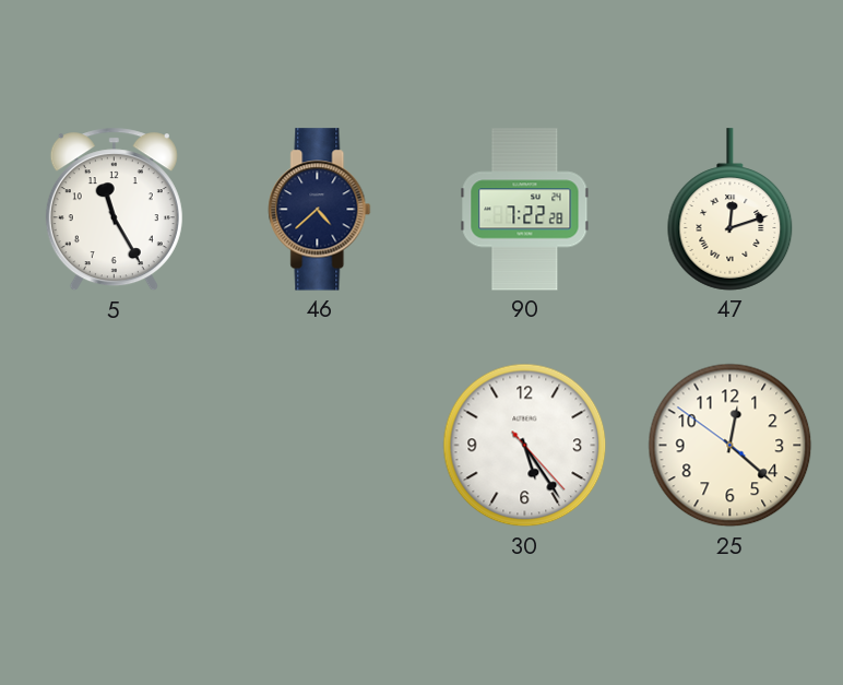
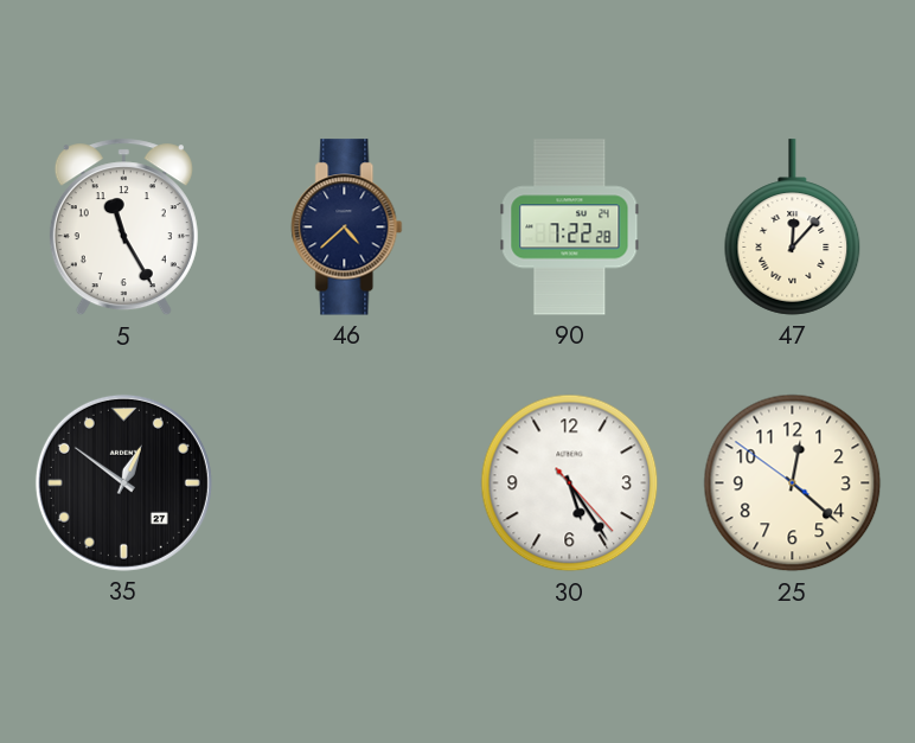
47: 12:12 -> 12:07 (793, 228)
35: none -> 12:51 (123, 482)
